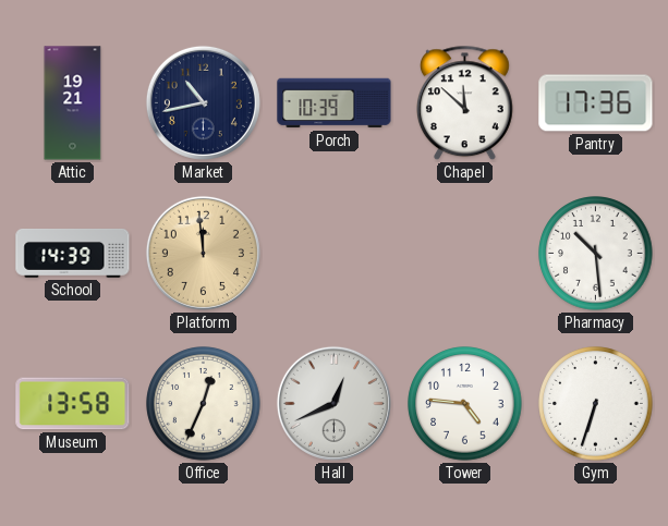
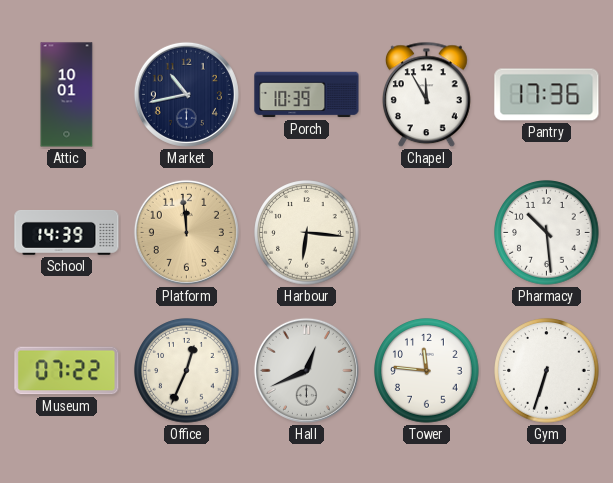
Attic: 19:21 -> 10:01 (67, 95)
Chapel: 11:52 -> 11:55 (426, 95)
Harbour: none -> 6:16 (307, 233)
Museum: 13:58 -> 07:22 (67, 371)
Tower: 4:46 -> 11:46 (427, 371)
